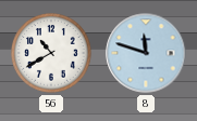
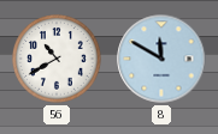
8: 11:48 -> 11:50 (161, 59)
